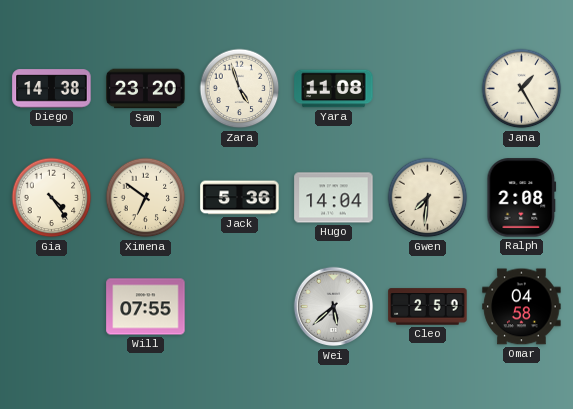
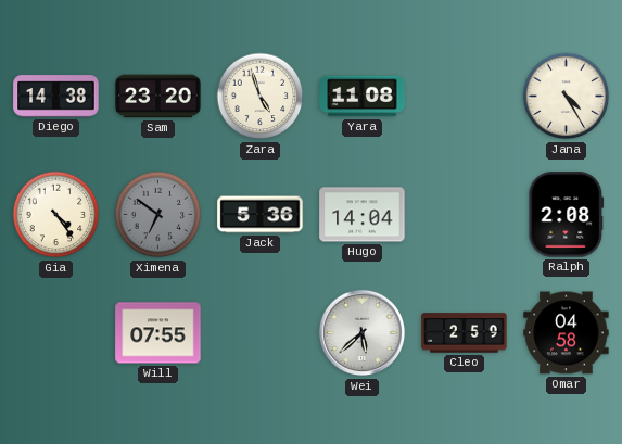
Jana: 1:25 -> 4:25 (567, 97)
Ximena dial: cream -> grey (158, 215)
Gwen: 7:31 -> none (428, 198)
